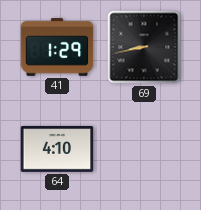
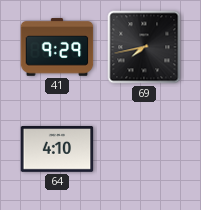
41: 1:29 -> 9:29 (57, 47)
69: 8:43 -> 7:43 (144, 47)
